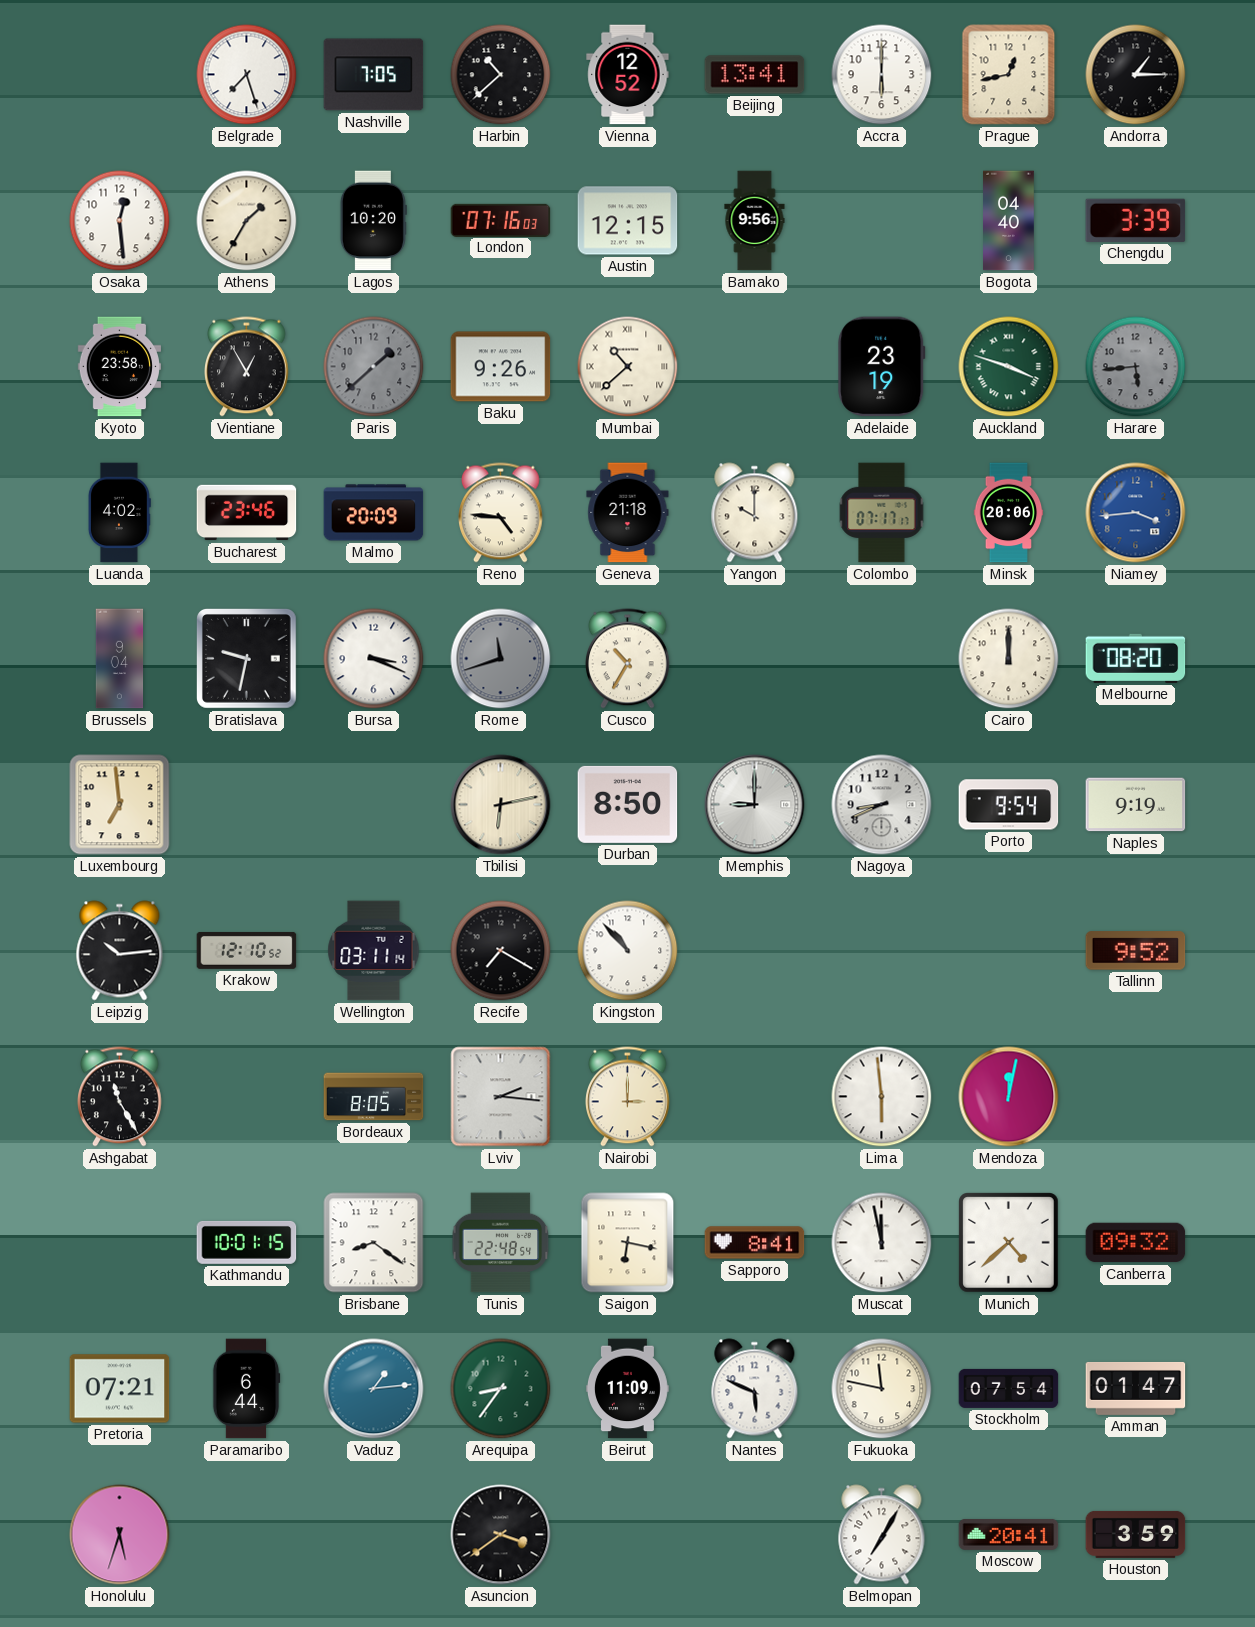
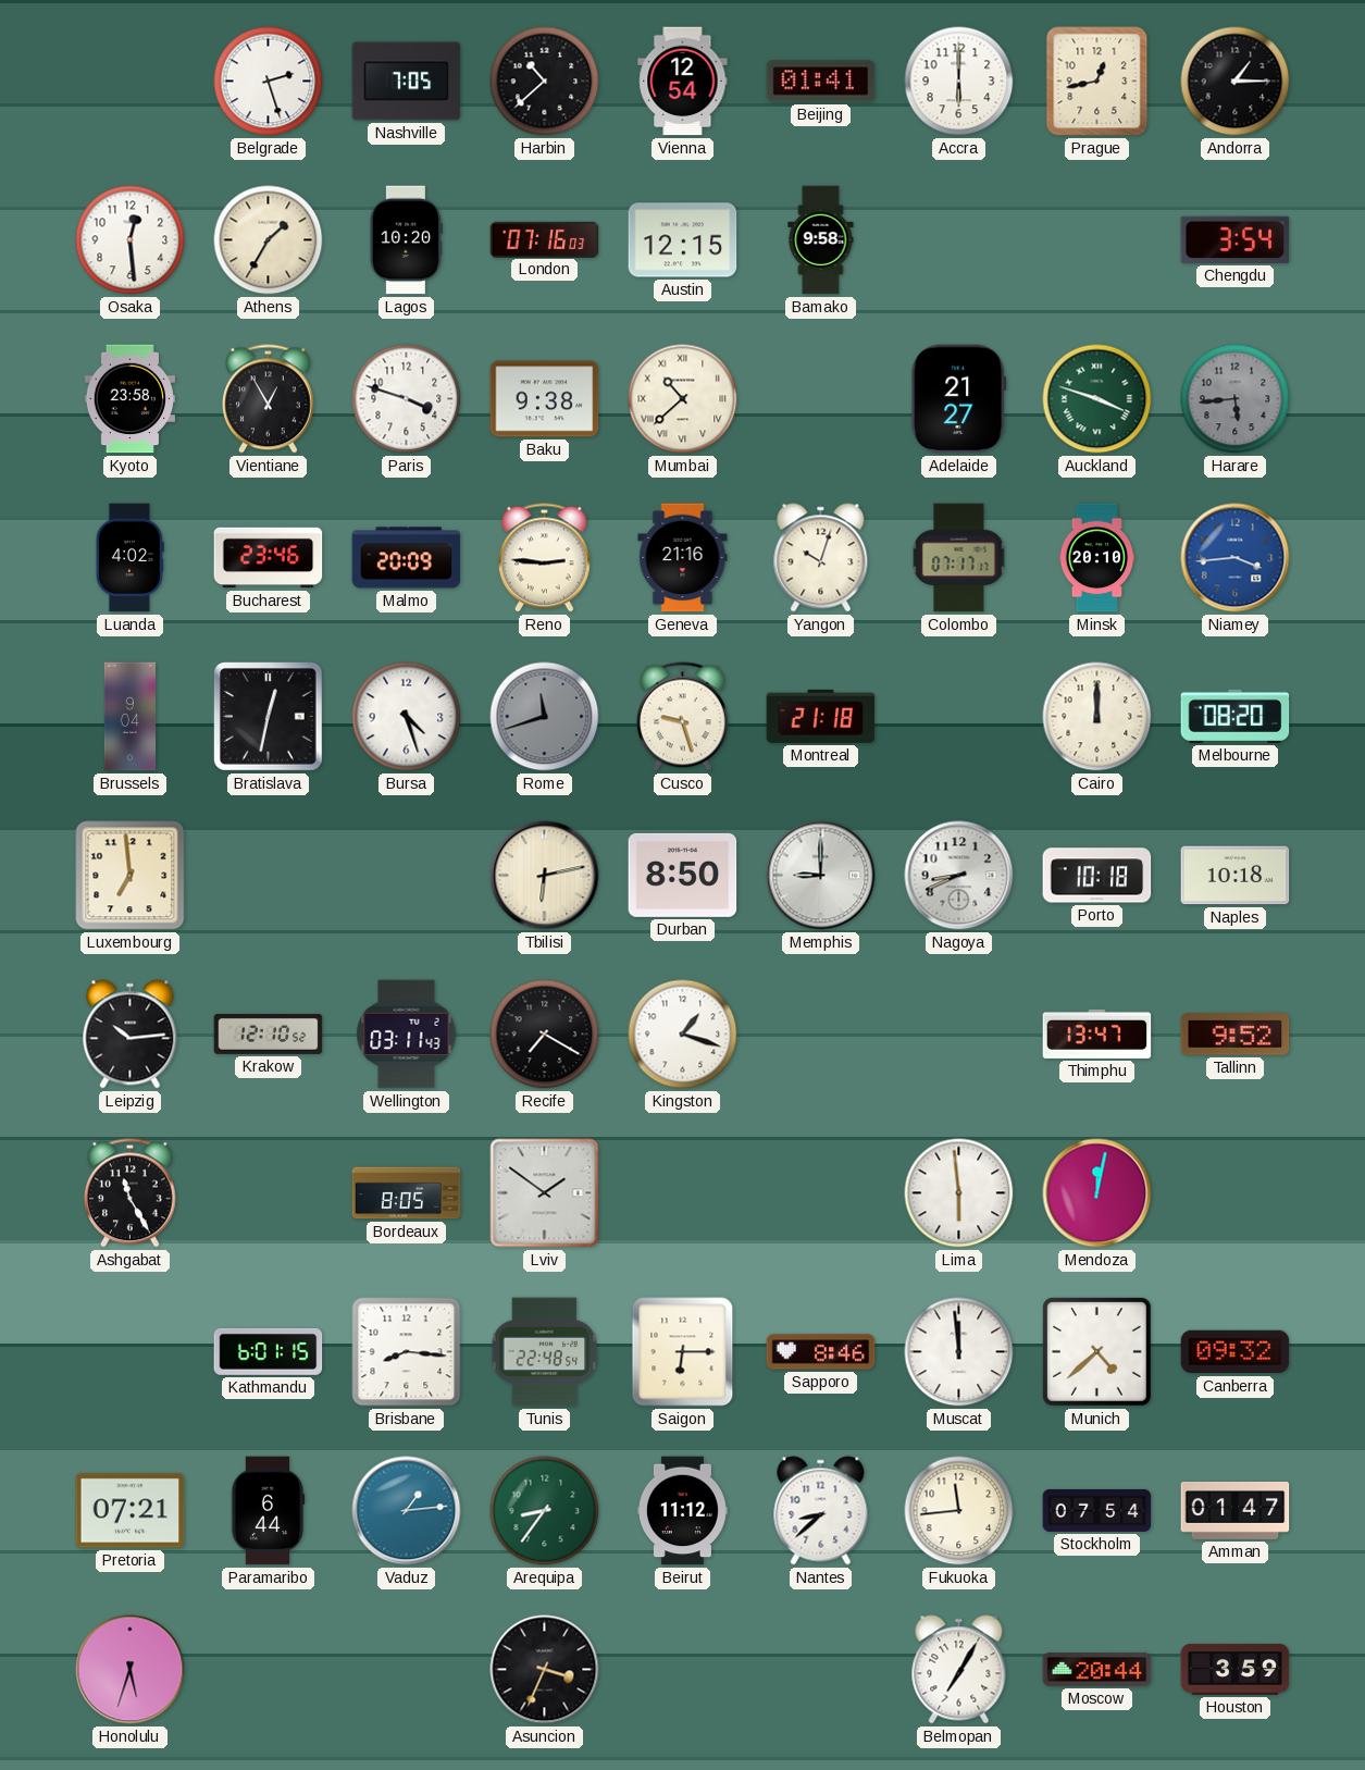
Belgrade: 7:27 -> 2:27 (269, 82)
Vienna: 12:52 -> 12:54 (683, 82)
Beijing: 13:41 -> 01:41 (821, 82)
Bamako: 9:56 -> 9:58 (821, 240)
Bogota: 04:40 -> none (1009, 221)
Chengdu: 3:39 -> 3:54 (1236, 239)
Paris: 1:38 -> 3:48 (407, 399)
Paris dial: grey -> white (407, 399)
Baku: 9:26 -> 9:38 (545, 399)
Adelaide: 23:19 -> 21:27 (959, 399)
Reno: 4:46 -> 2:46 (545, 558)
Geneva: 21:18 -> 21:16 (683, 558)
Yangon: 10:00 -> 10:03 (821, 558)
Minsk: 20:06 -> 20:10 (1097, 558)
Bratislava: 9:32 -> 12:32 (269, 717)
Bursa: 3:19 -> 4:27 (407, 717)
Cusco: 10:35 -> 9:27 (683, 717)
Montreal: none -> 21:18 (821, 716)
Porto: 9:54 -> 10:18 (1097, 876)
Naples: 9:19 -> 10:18 (1236, 876)
Wellington: 03:11:14 -> 03:11:43 (407, 1035)
Kingston: 10:53 -> 1:18 (683, 1035)
Thimphu: none -> 13:47 (1097, 1033)
Lviv: 2:16 -> 1:51 (545, 1193)
Nairobi: 3:00 -> none (628, 1097)
Kathmandu: 10:01 -> 6:01 (269, 1351)
Brisbane: 8:21 -> 8:16 (407, 1352)
Saigon: 6:17 -> 6:15 (683, 1352)
Sapporo: 8:41 -> 8:46 (821, 1352)
Muscat: 11:58 -> 11:59 (959, 1352)
Beirut: 11:09 -> 11:12 (682, 1511)
Nantes: 5:49 -> 8:38 (821, 1511)
Fukuoka: 11:47 -> 11:44 (959, 1511)
Asuncion: 3:39 -> 3:34 (545, 1670)
Moscow: 20:41 -> 20:44 (1097, 1669)
